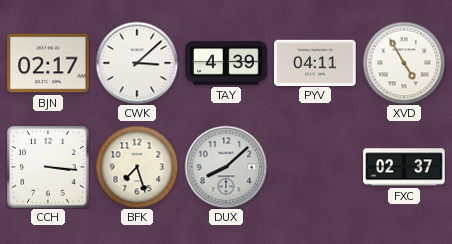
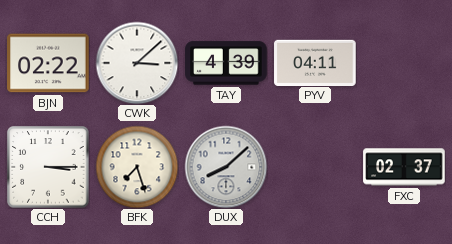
BJN: 02:17 -> 02:22 (48, 63)
XVD: 4:55 -> none (404, 63)
CCH: 3:16 -> 3:15 (48, 167)
